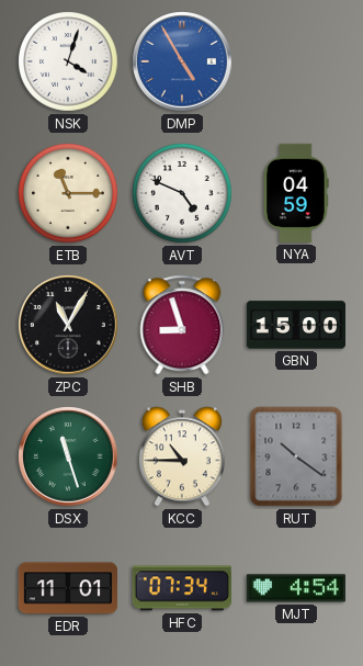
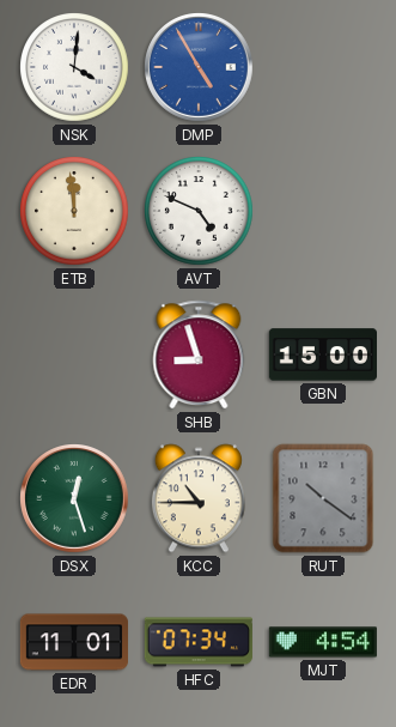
NSK: 4:03 -> 4:01 (74, 67)
ETB: 11:15 -> 11:59 (74, 211)
NYA: 04:59 -> none (296, 193)
ZPC: 11:05 -> none (69, 326)
DSX: 11:27 -> 12:27 (75, 499)
